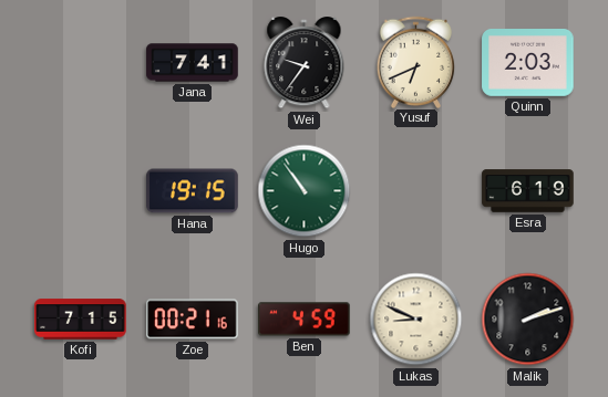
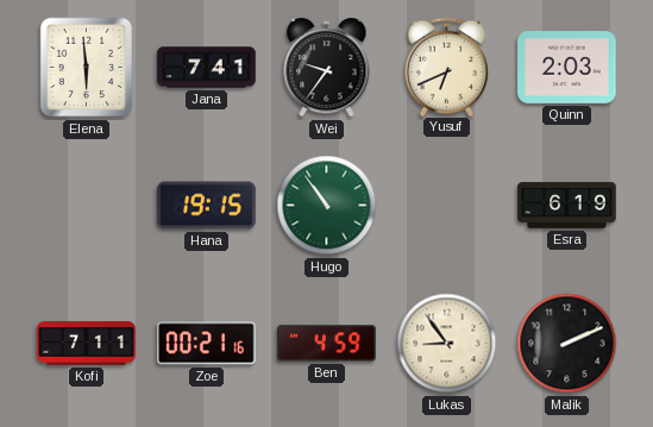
Elena: none -> 5:59 (87, 68)
Kofi: 7:15 -> 7:11 (87, 344)
Lukas: 8:49 -> 8:54 (447, 344)
Malik: 2:12 -> 2:11 (567, 344)
